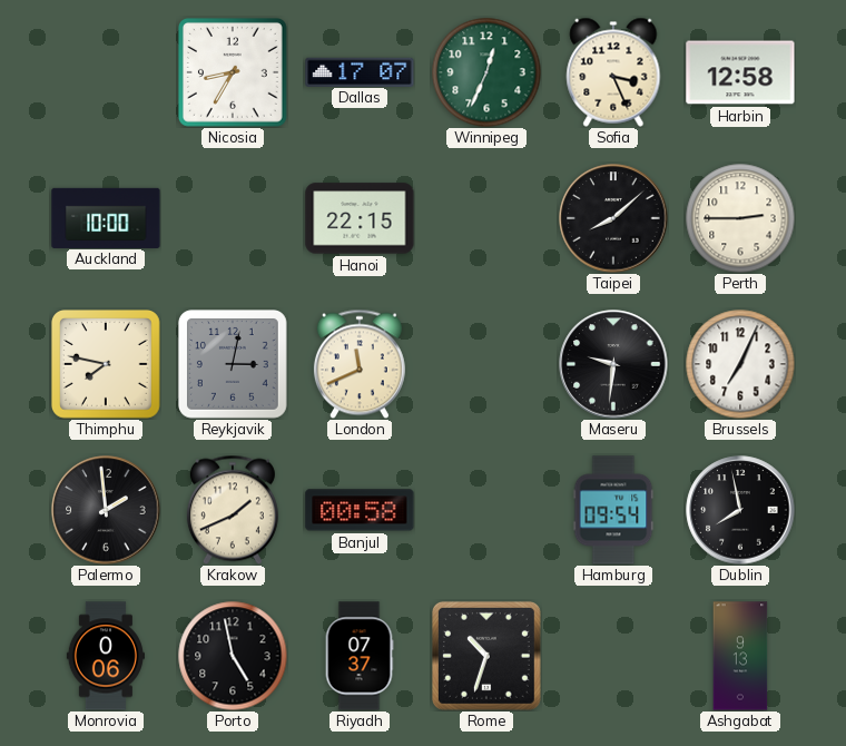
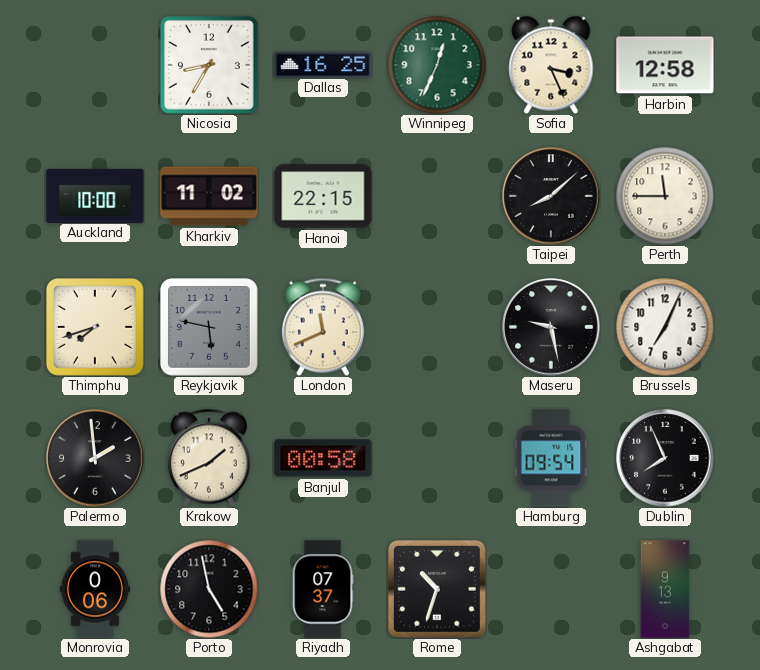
Dallas: 17:07 -> 16:25 (323, 64)
Kharkiv: none -> 11:02 (209, 196)
Perth: 2:45 -> 11:45 (665, 196)
Thimphu: 7:47 -> 7:42 (96, 328)
Reykjavik: 3:02 -> 5:47 (210, 328)
Maseru: 9:31 -> 9:28 (551, 327)
Dublin: 7:58 -> 7:56 (665, 458)
